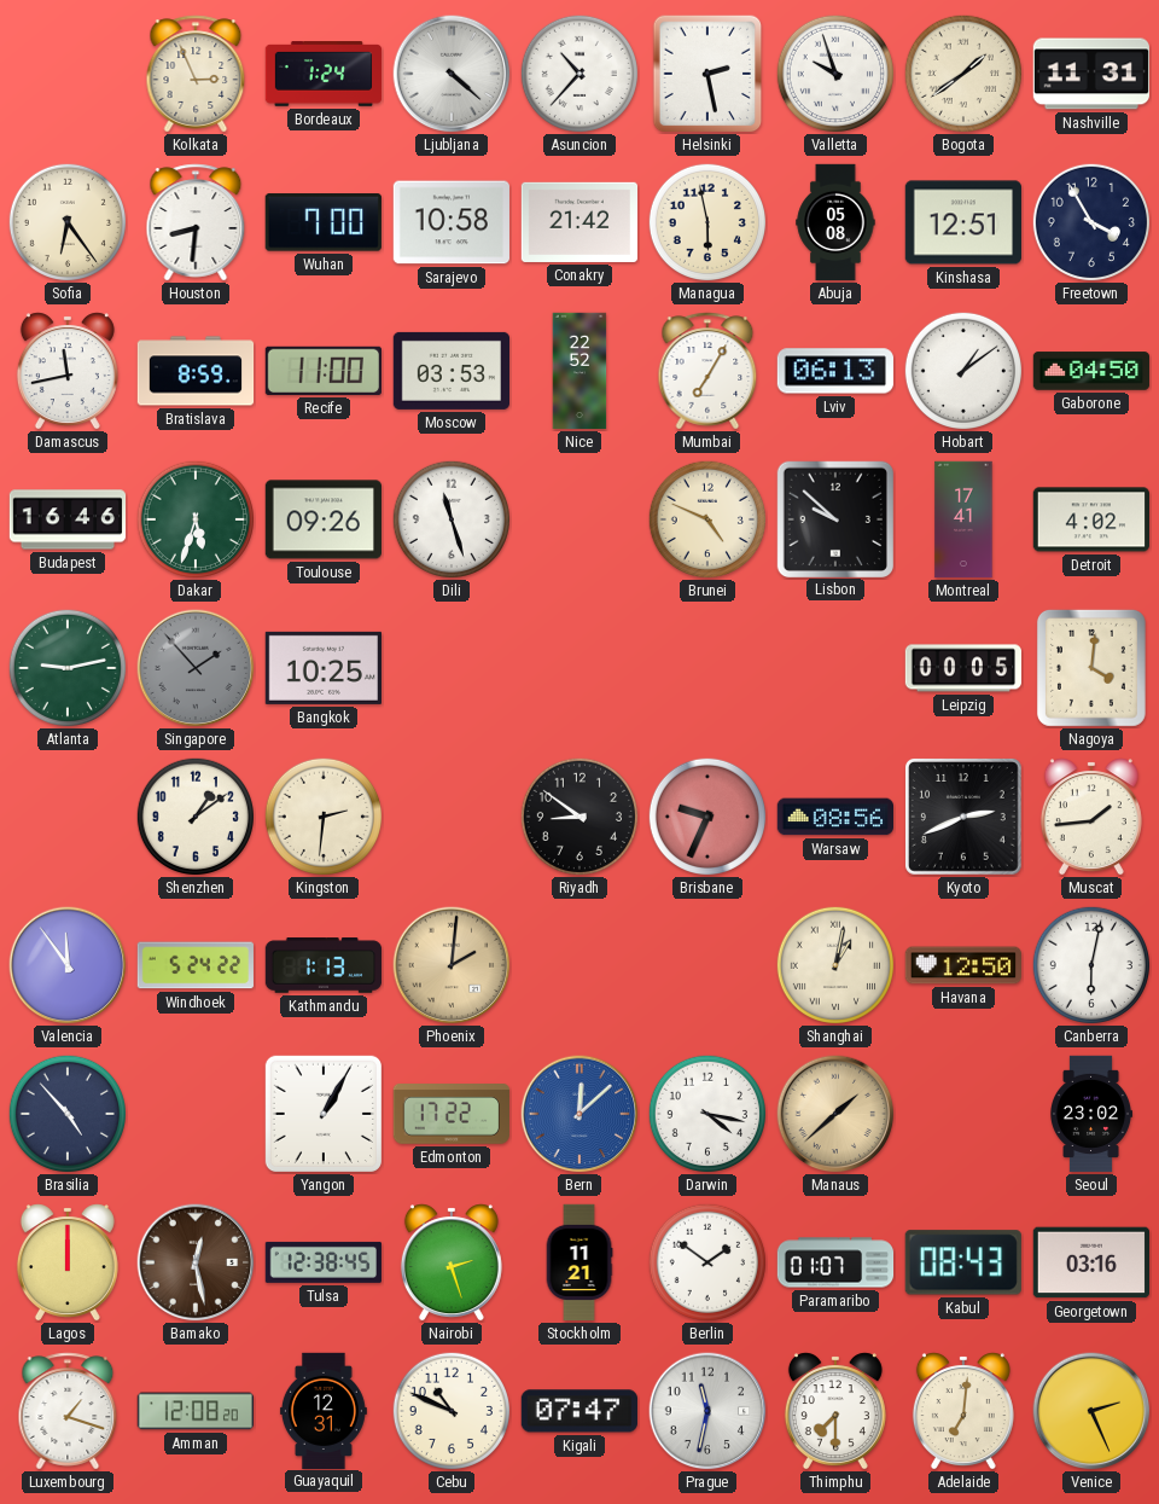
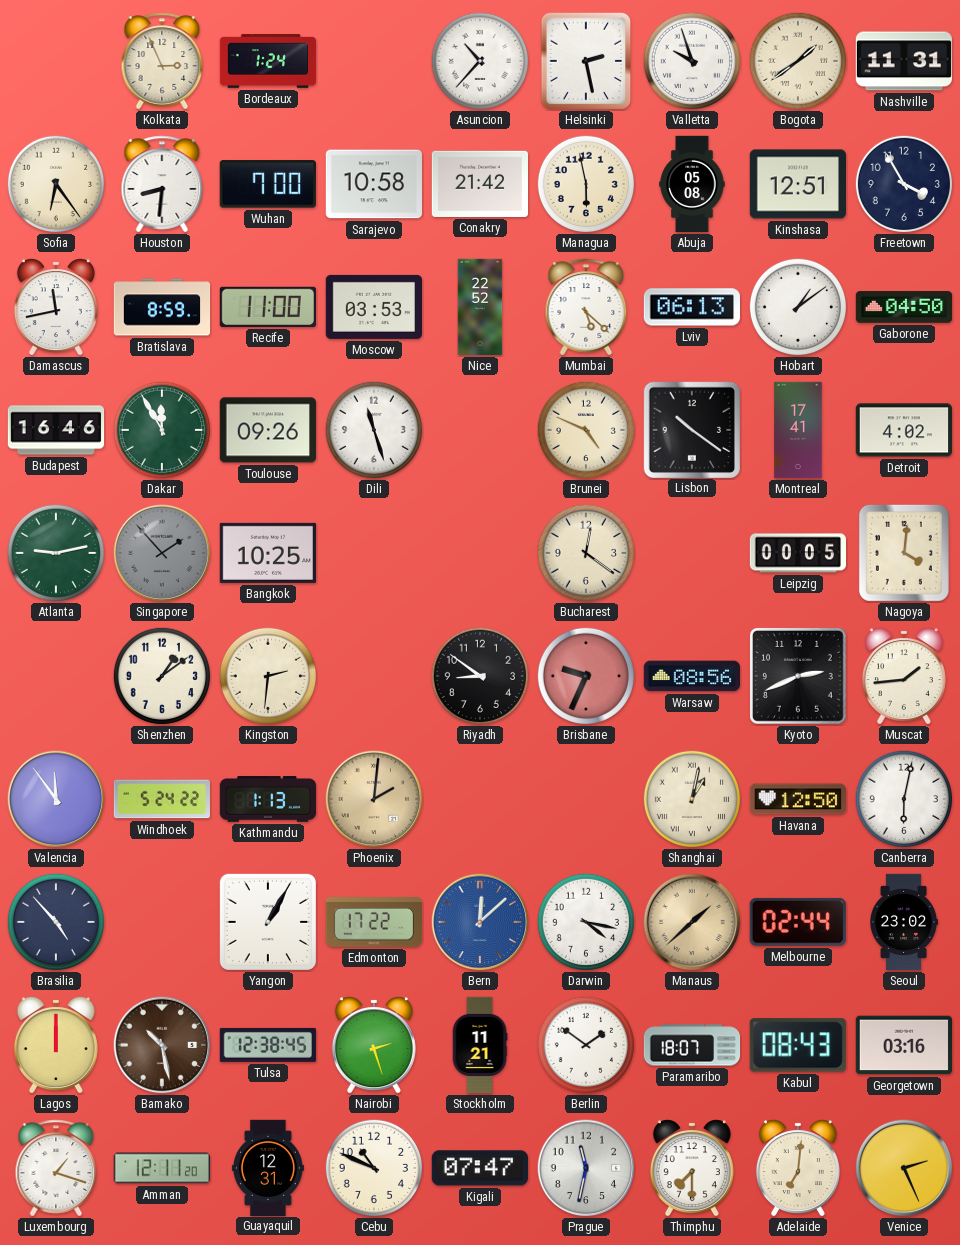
Ljubljana: 4:22 -> none (452, 74)
Mumbai: 7:05 -> 5:22 (586, 307)
Dakar: 5:33 -> 11:55 (161, 429)
Lisbon: 9:52 -> 10:21 (691, 429)
Bucharest: none -> 12:21 (585, 552)
Melbourne: none -> 02:44 (798, 922)
Bamako: 12:28 -> 10:28 (162, 1045)
Paramaribo: 01:07 -> 18:07 (692, 1045)
Amman: 12:08 -> 12:11 (161, 1168)
